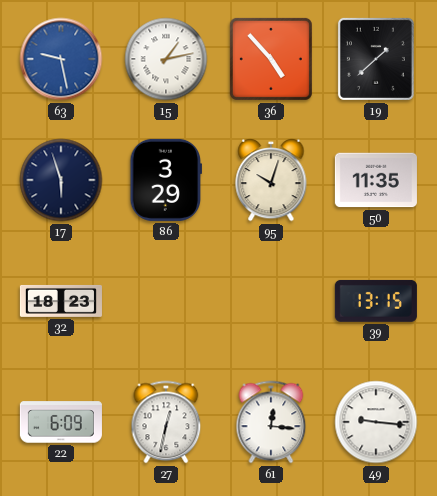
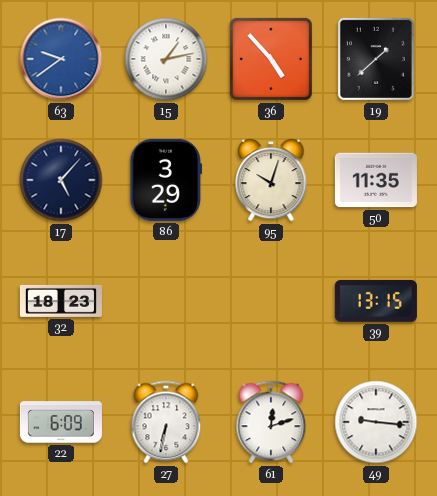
63: 9:28 -> 9:39 (61, 59)
17: 5:57 -> 5:07 (61, 180)
27: 12:32 -> 6:32 (166, 422)
61: 12:16 -> 12:12 (271, 422)
